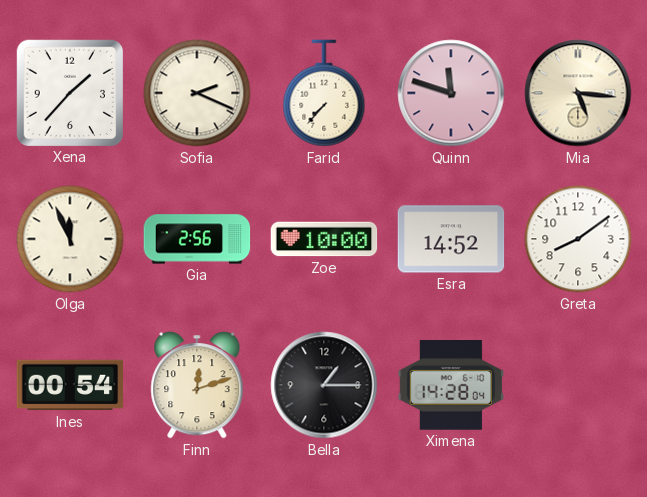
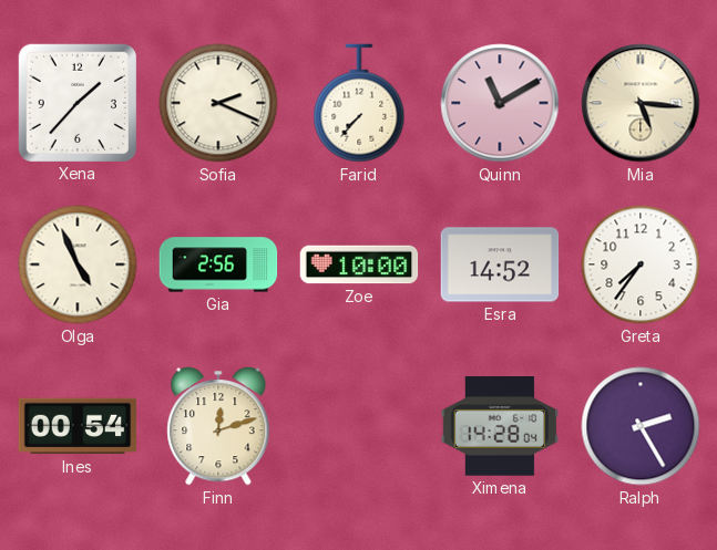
Quinn: 11:48 -> 11:10 (500, 103)
Olga: 11:56 -> 4:56 (78, 264)
Greta: 8:09 -> 7:36 (641, 264)
Bella: 1:15 -> none (324, 385)
Ralph: none -> 2:25 (641, 426)
